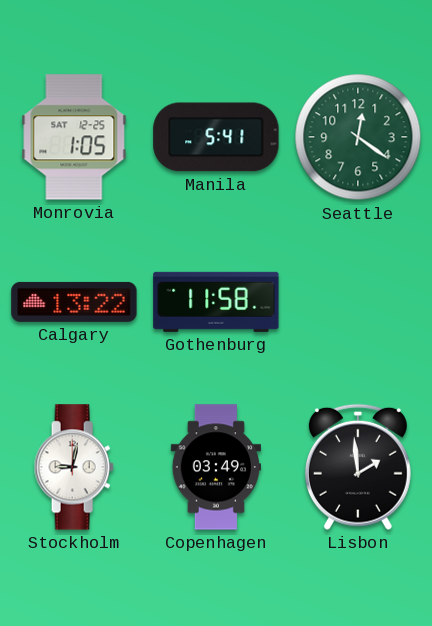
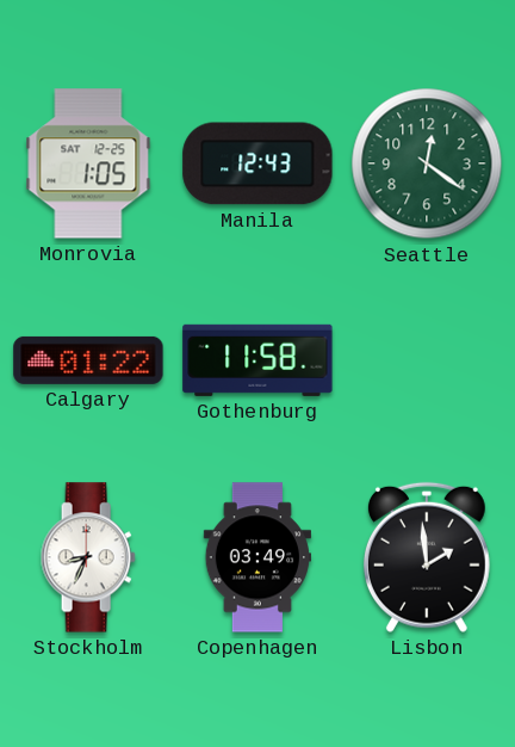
Manila: 5:41 -> 12:43 (257, 163)
Calgary: 13:22 -> 01:22 (88, 360)
Stockholm: 9:02 -> 8:34 (88, 557)
